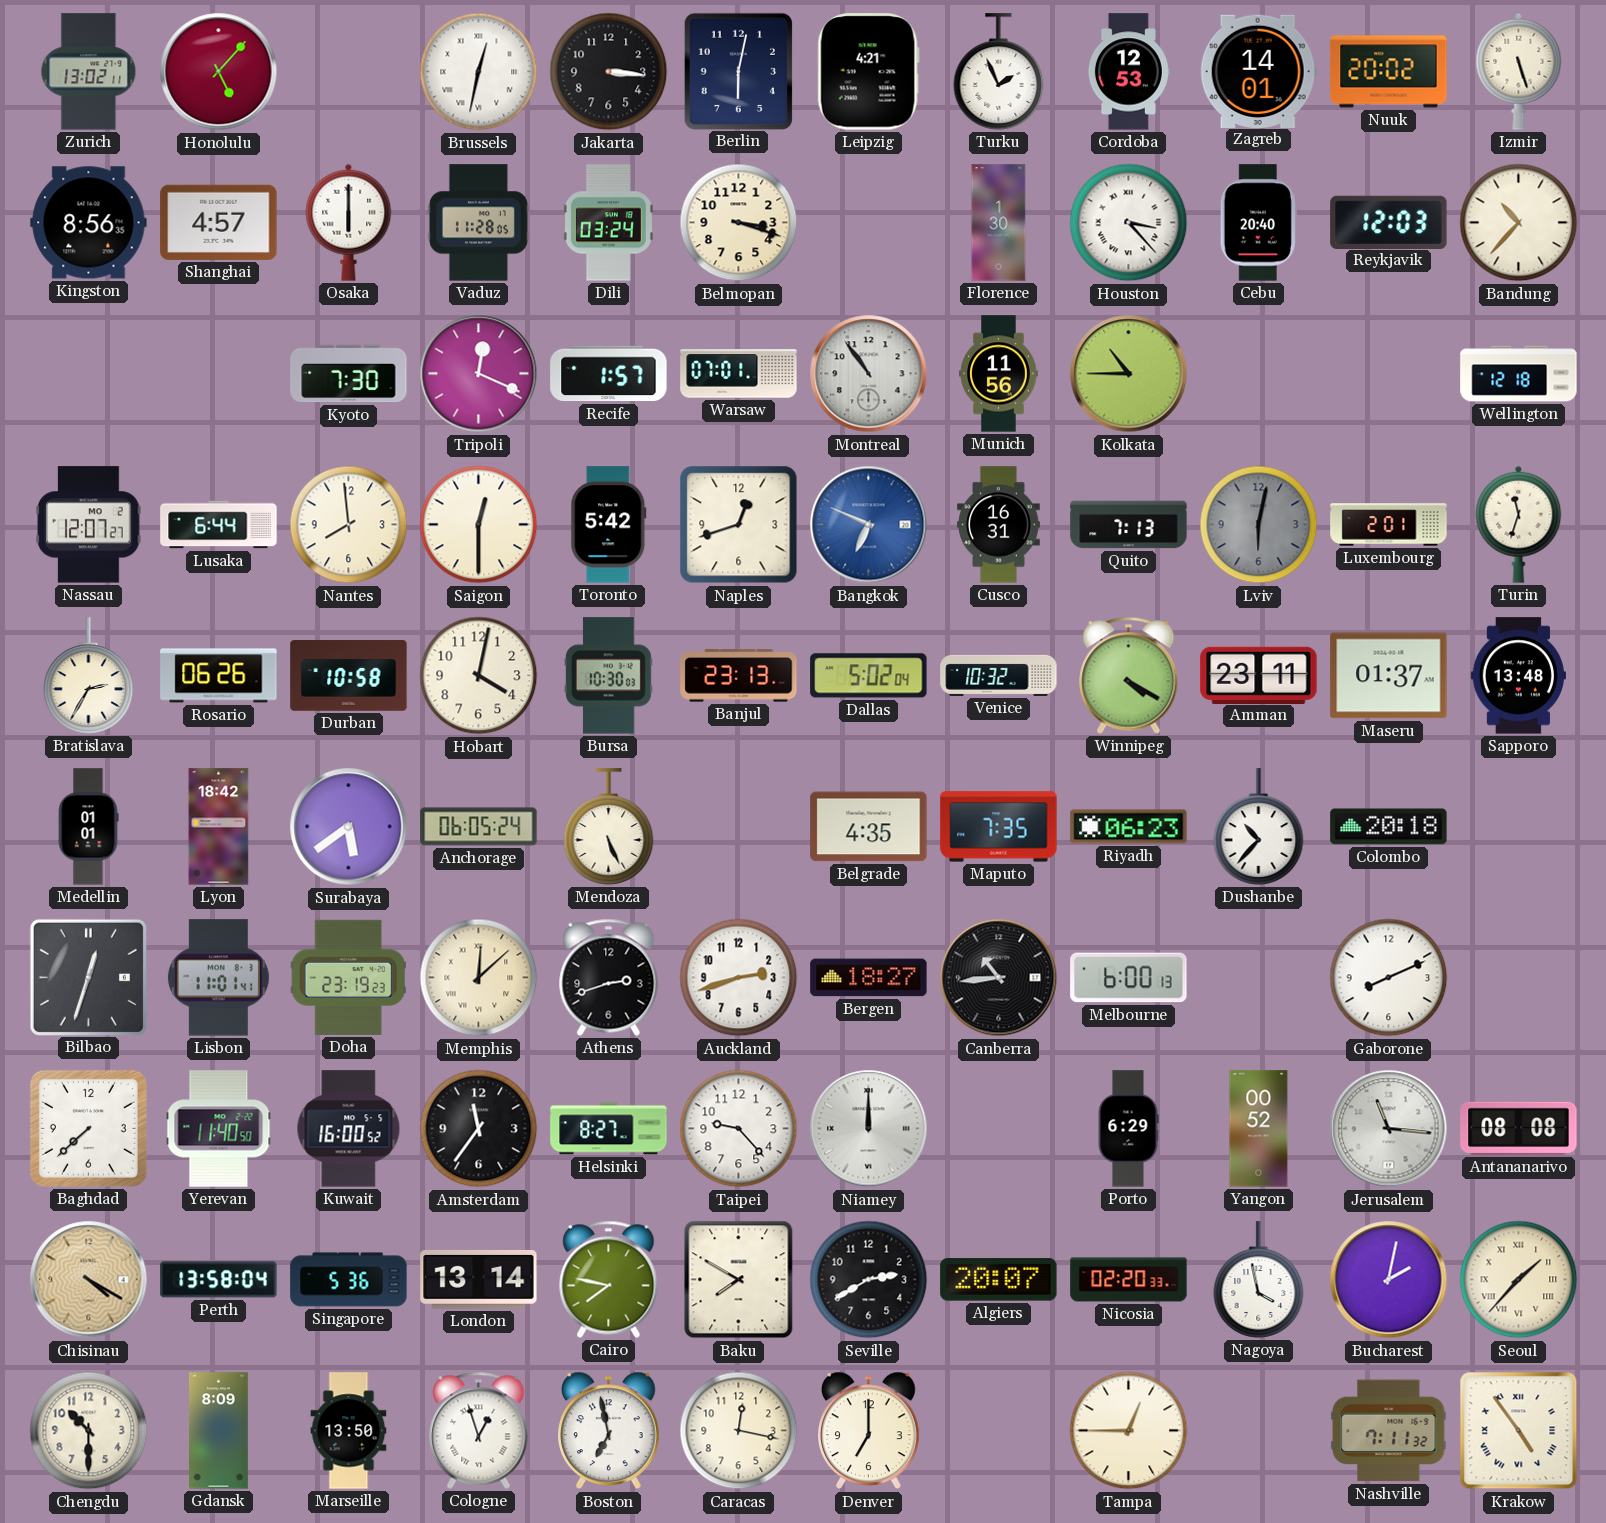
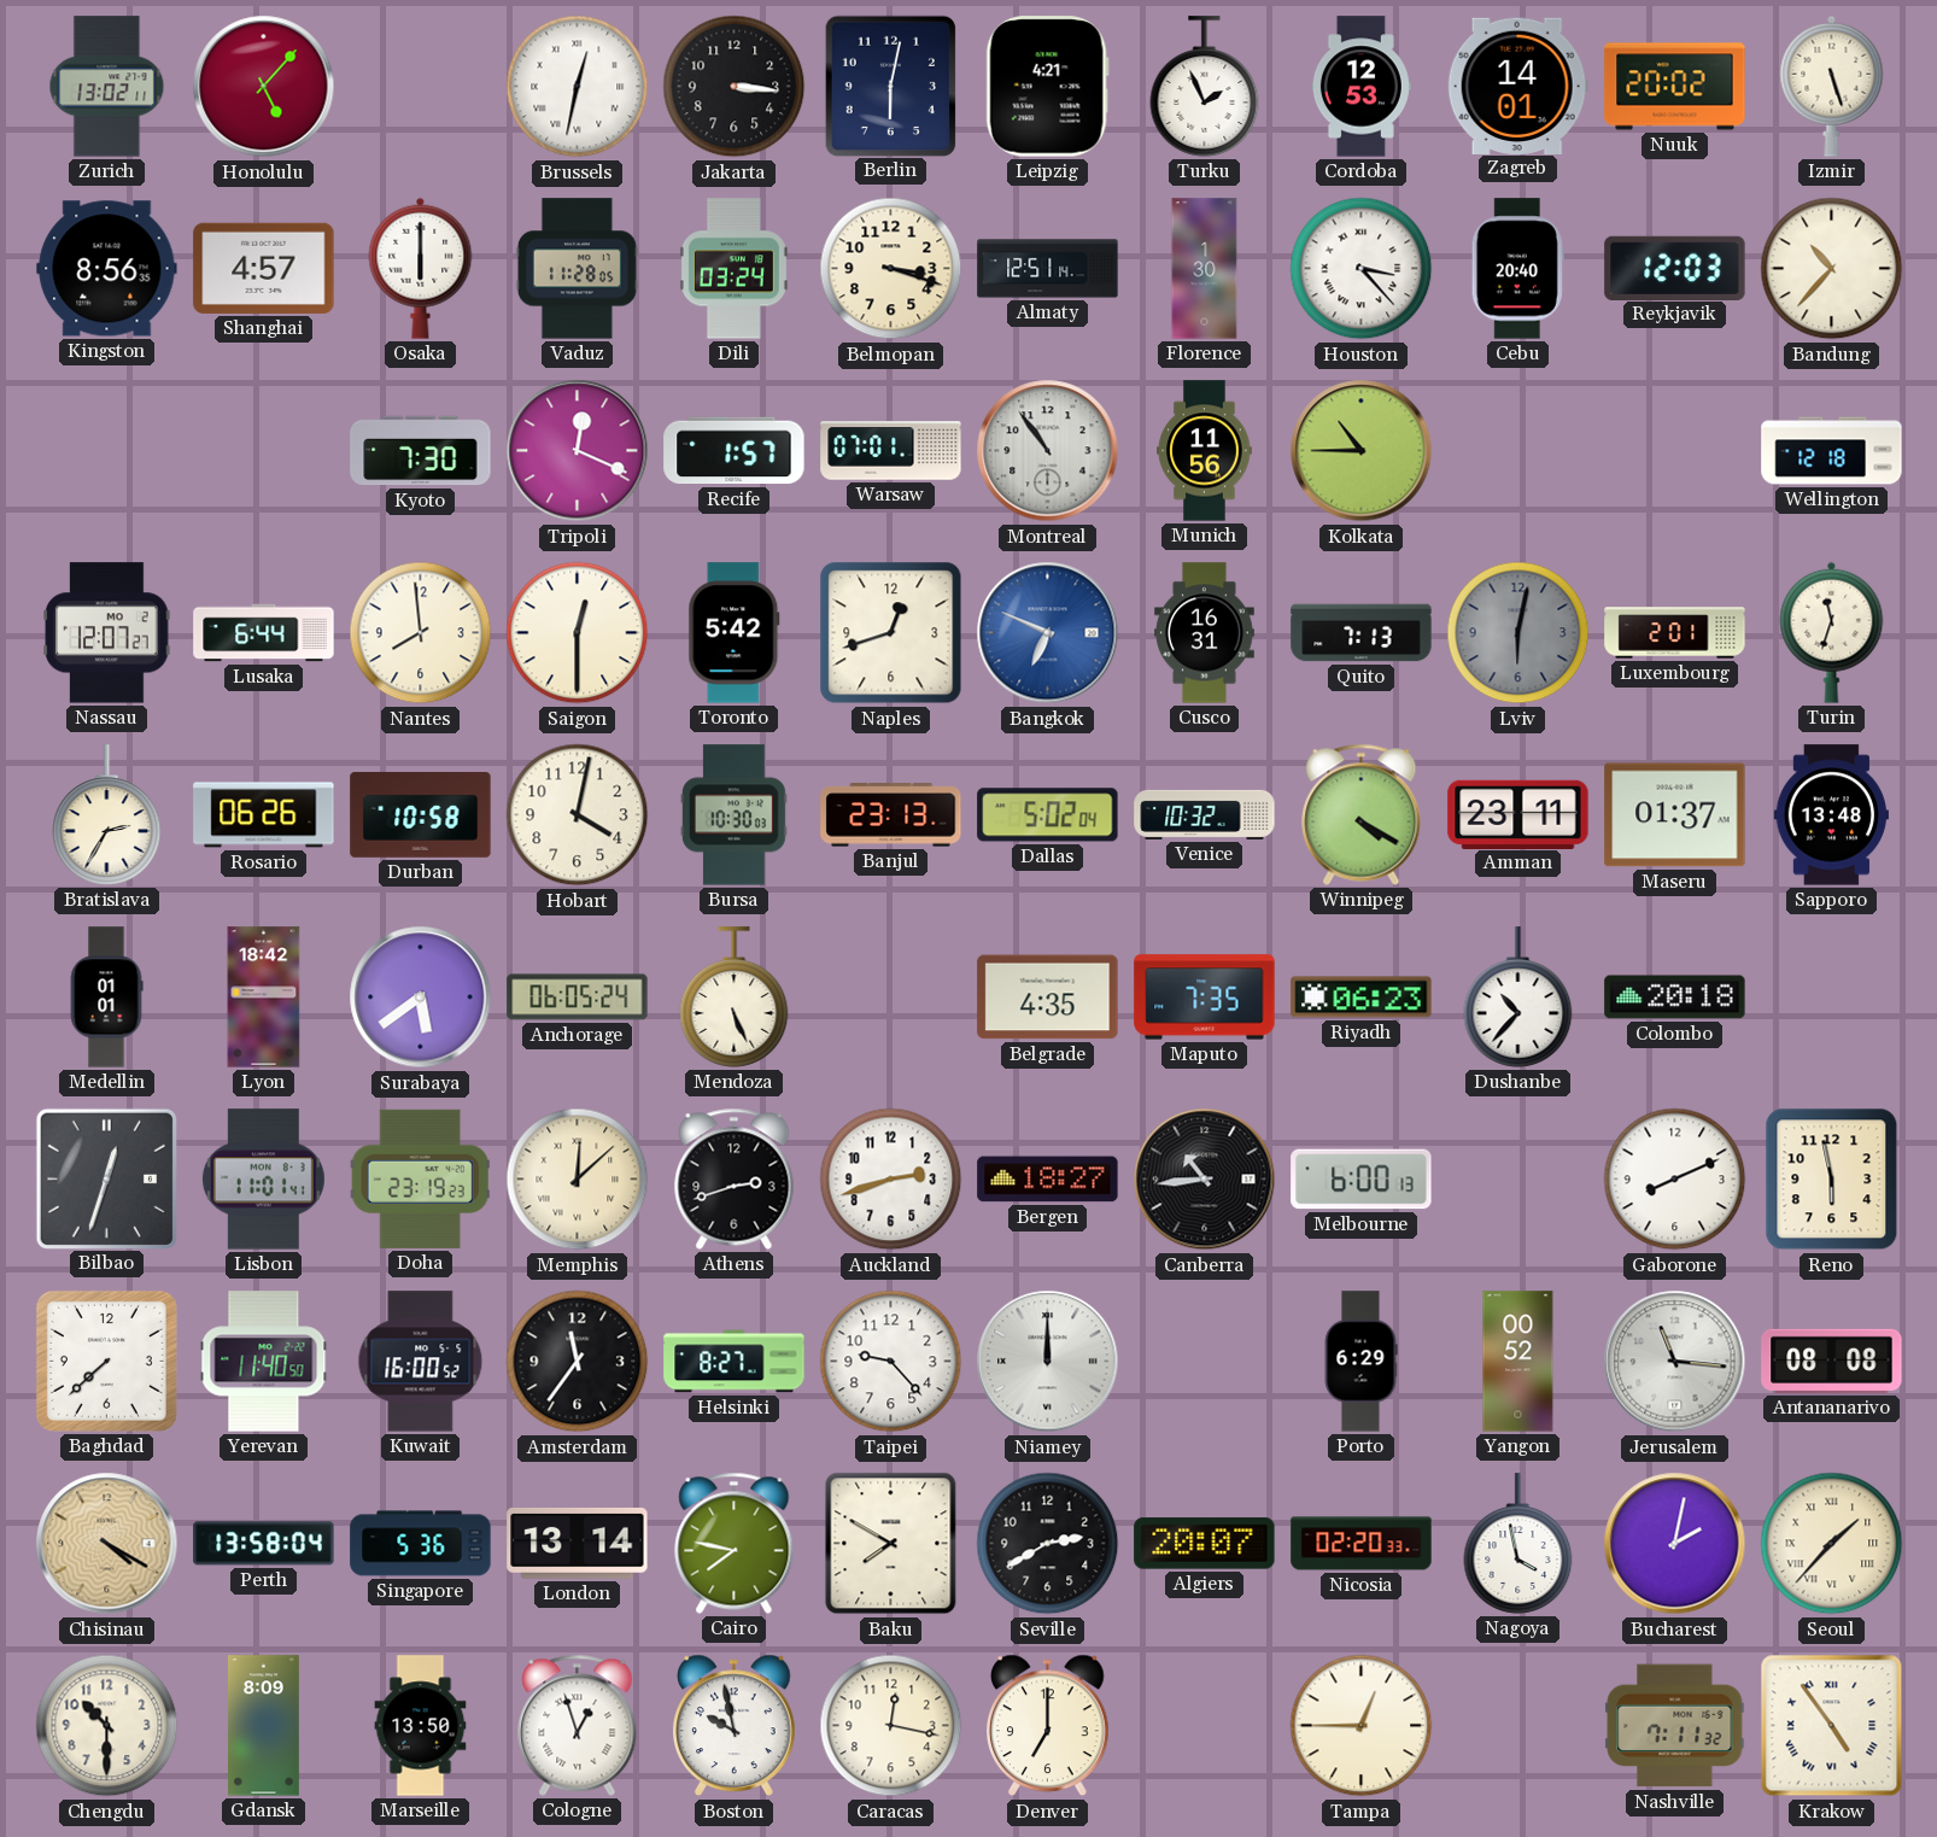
Almaty: none -> 12:51 (1048, 269)
Reno: none -> 5:58 (1832, 1180)
Boston: 6:58 -> 9:58 (735, 1726)
